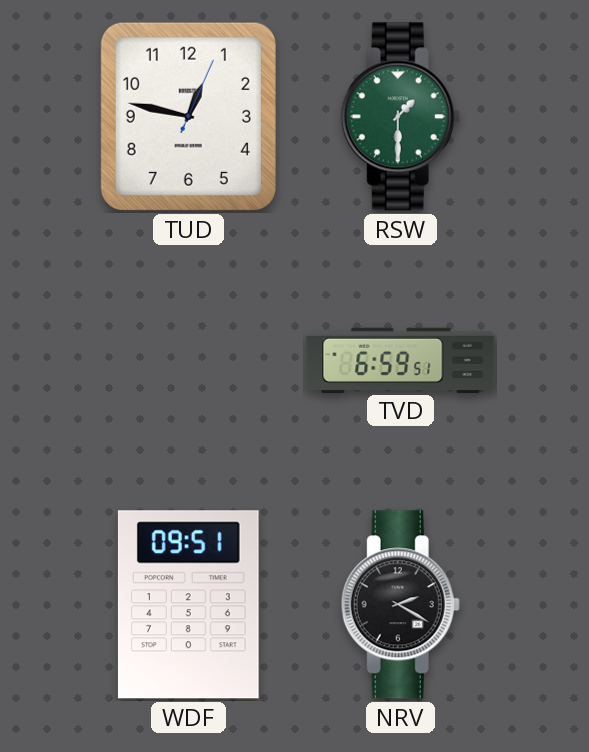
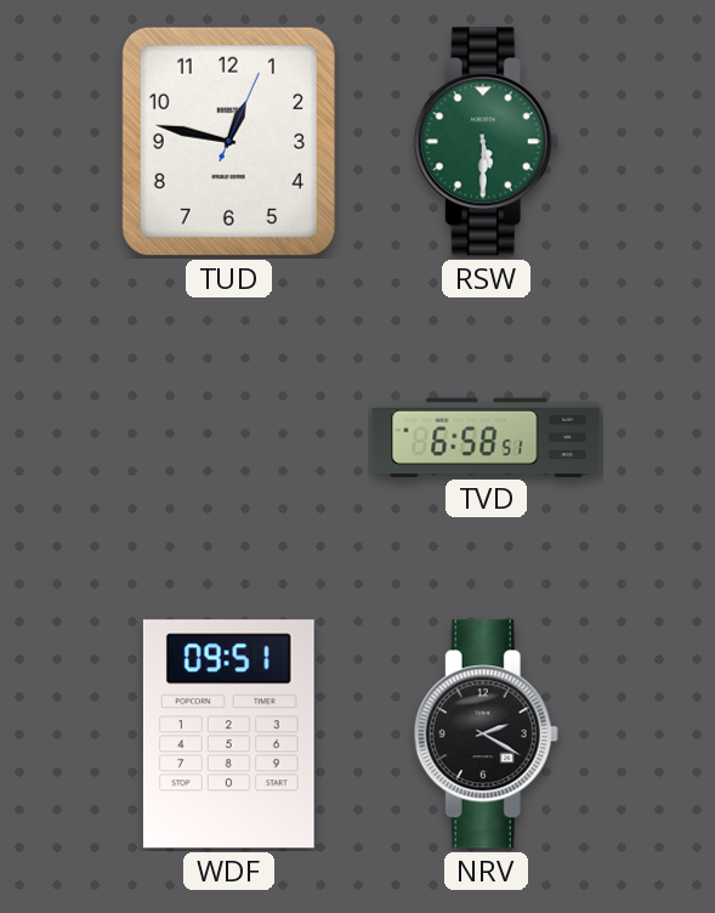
RSW: 1:30 -> 5:30 (486, 142)
TVD: 6:59 -> 6:58 (487, 437)
